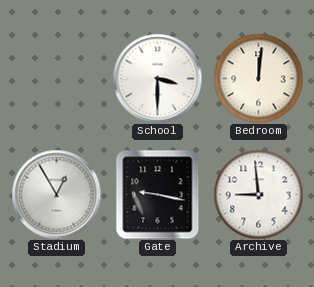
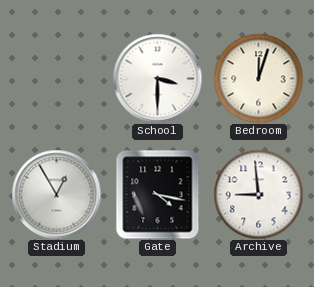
Bedroom: 12:01 -> 12:03 (258, 78)
Gate: 9:17 -> 4:17 (158, 194)
